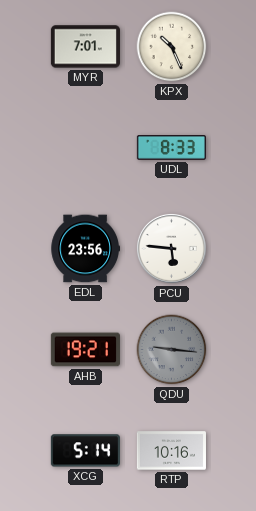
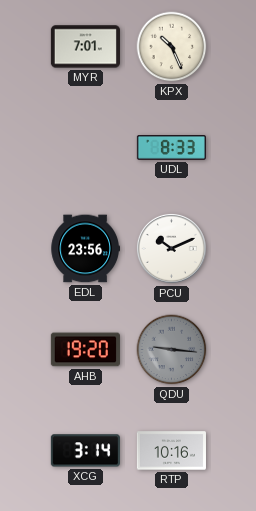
PCU: 5:46 -> 10:11 (171, 248)
AHB: 19:21 -> 19:20 (85, 350)
XCG: 5:14 -> 3:14 (85, 451)
